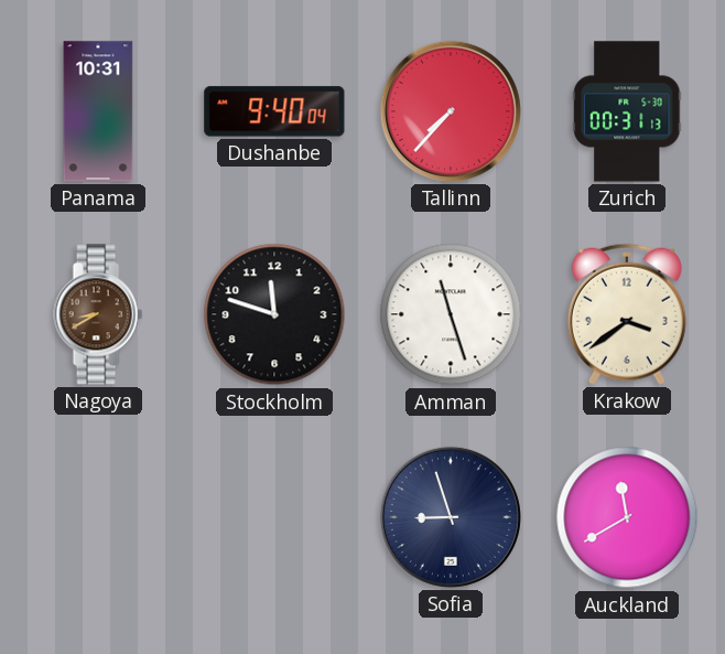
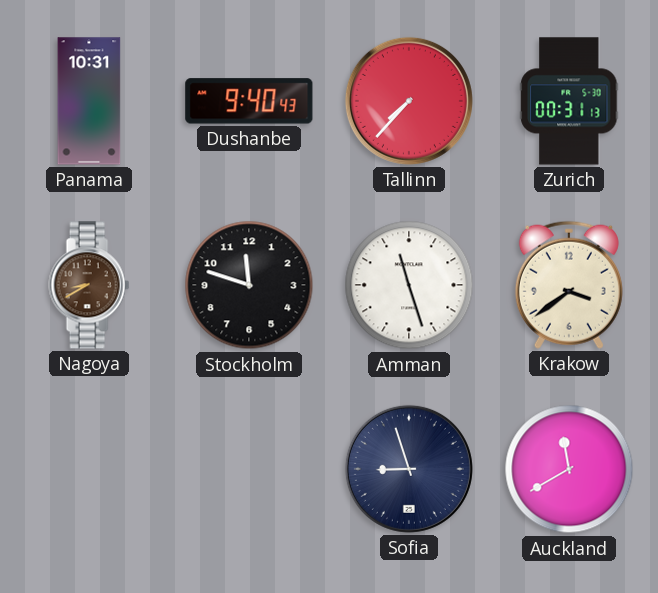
Dushanbe: 9:40:04 -> 9:40:43 (249, 101)
